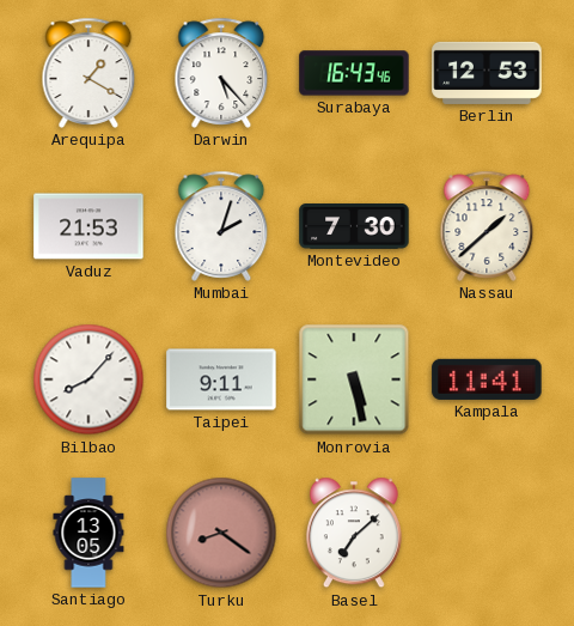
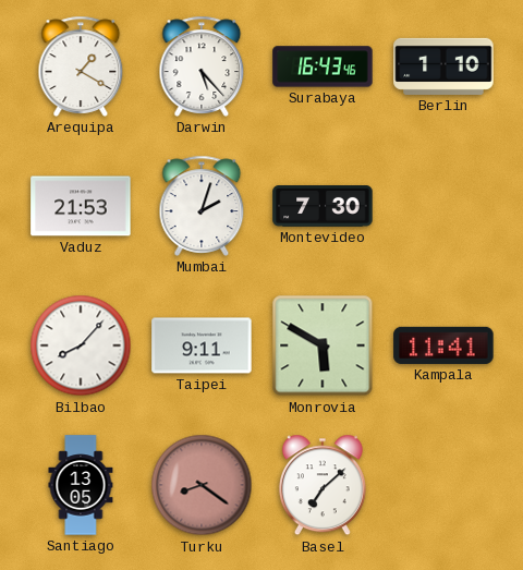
Berlin: 12:53 -> 1:10 (443, 66)
Nassau: 1:38 -> none (487, 226)
Monrovia: 5:28 -> 5:50 (323, 345)
